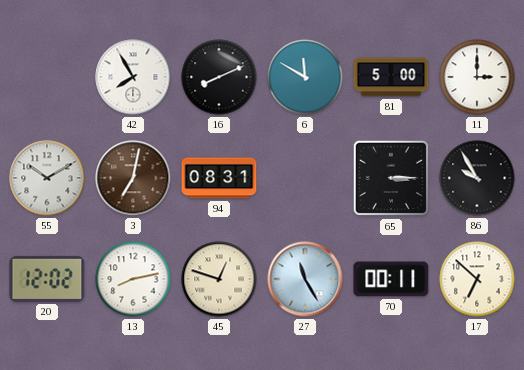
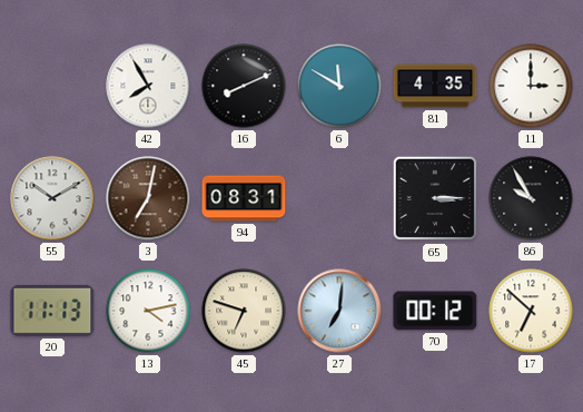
81: 5:00 -> 4:35 (435, 86)
20: 12:02 -> 11:13 (52, 311)
13: 8:13 -> 4:13 (148, 311)
45: 12:48 -> 6:48 (244, 311)
27: 11:25 -> 7:01 (339, 311)
70: 00:11 -> 00:12 (435, 311)
